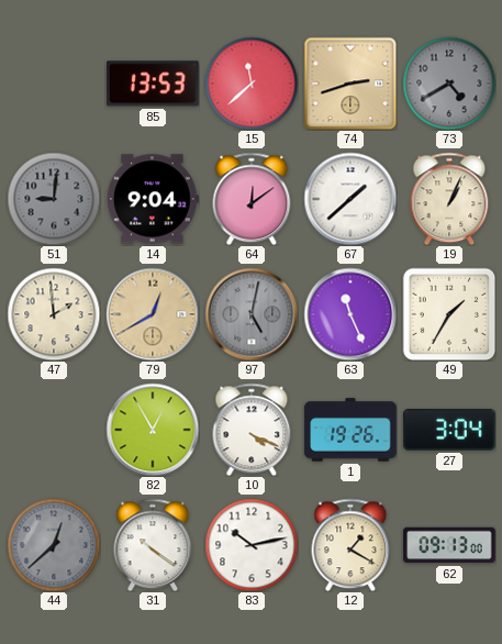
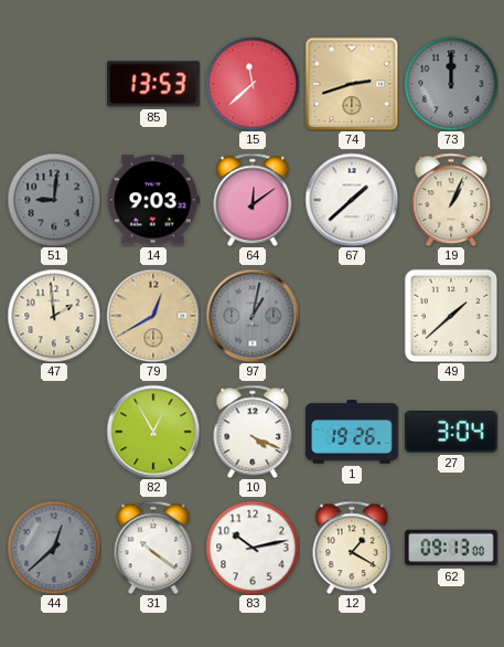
73: 4:40 -> 12:00 (451, 84)
14: 9:04 -> 9:03 (153, 200)
97: 5:02 -> 1:02 (253, 316)
63: 11:26 -> none (350, 314)
49: 1:35 -> 1:38 (451, 316)
